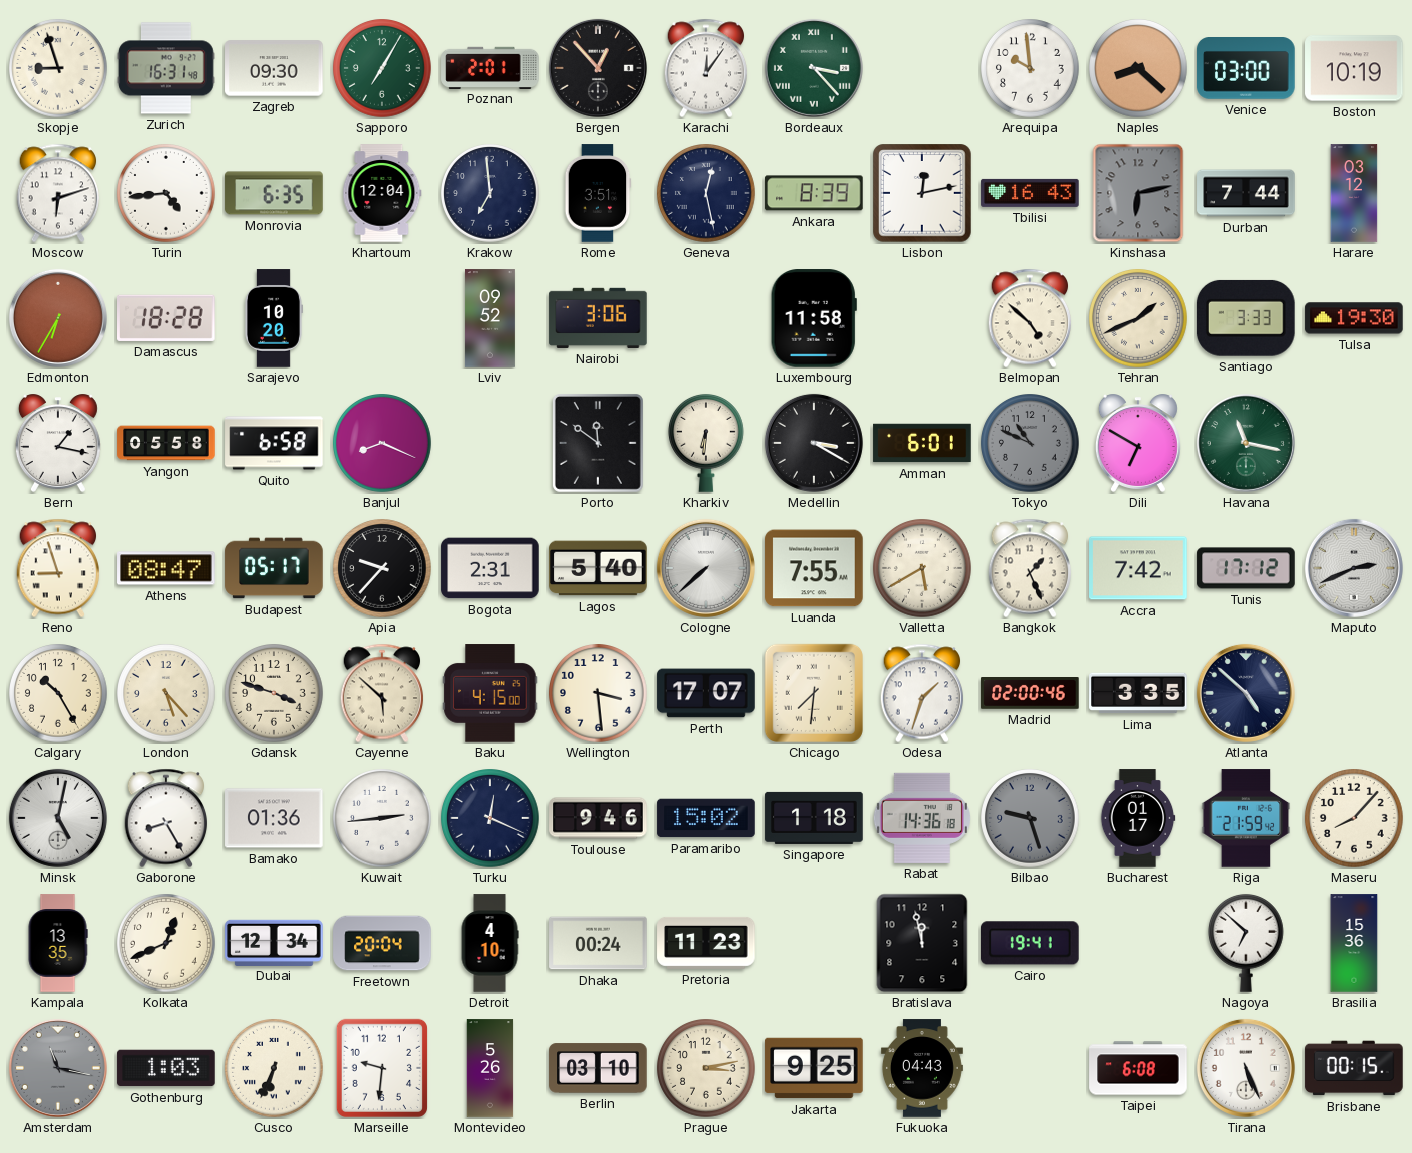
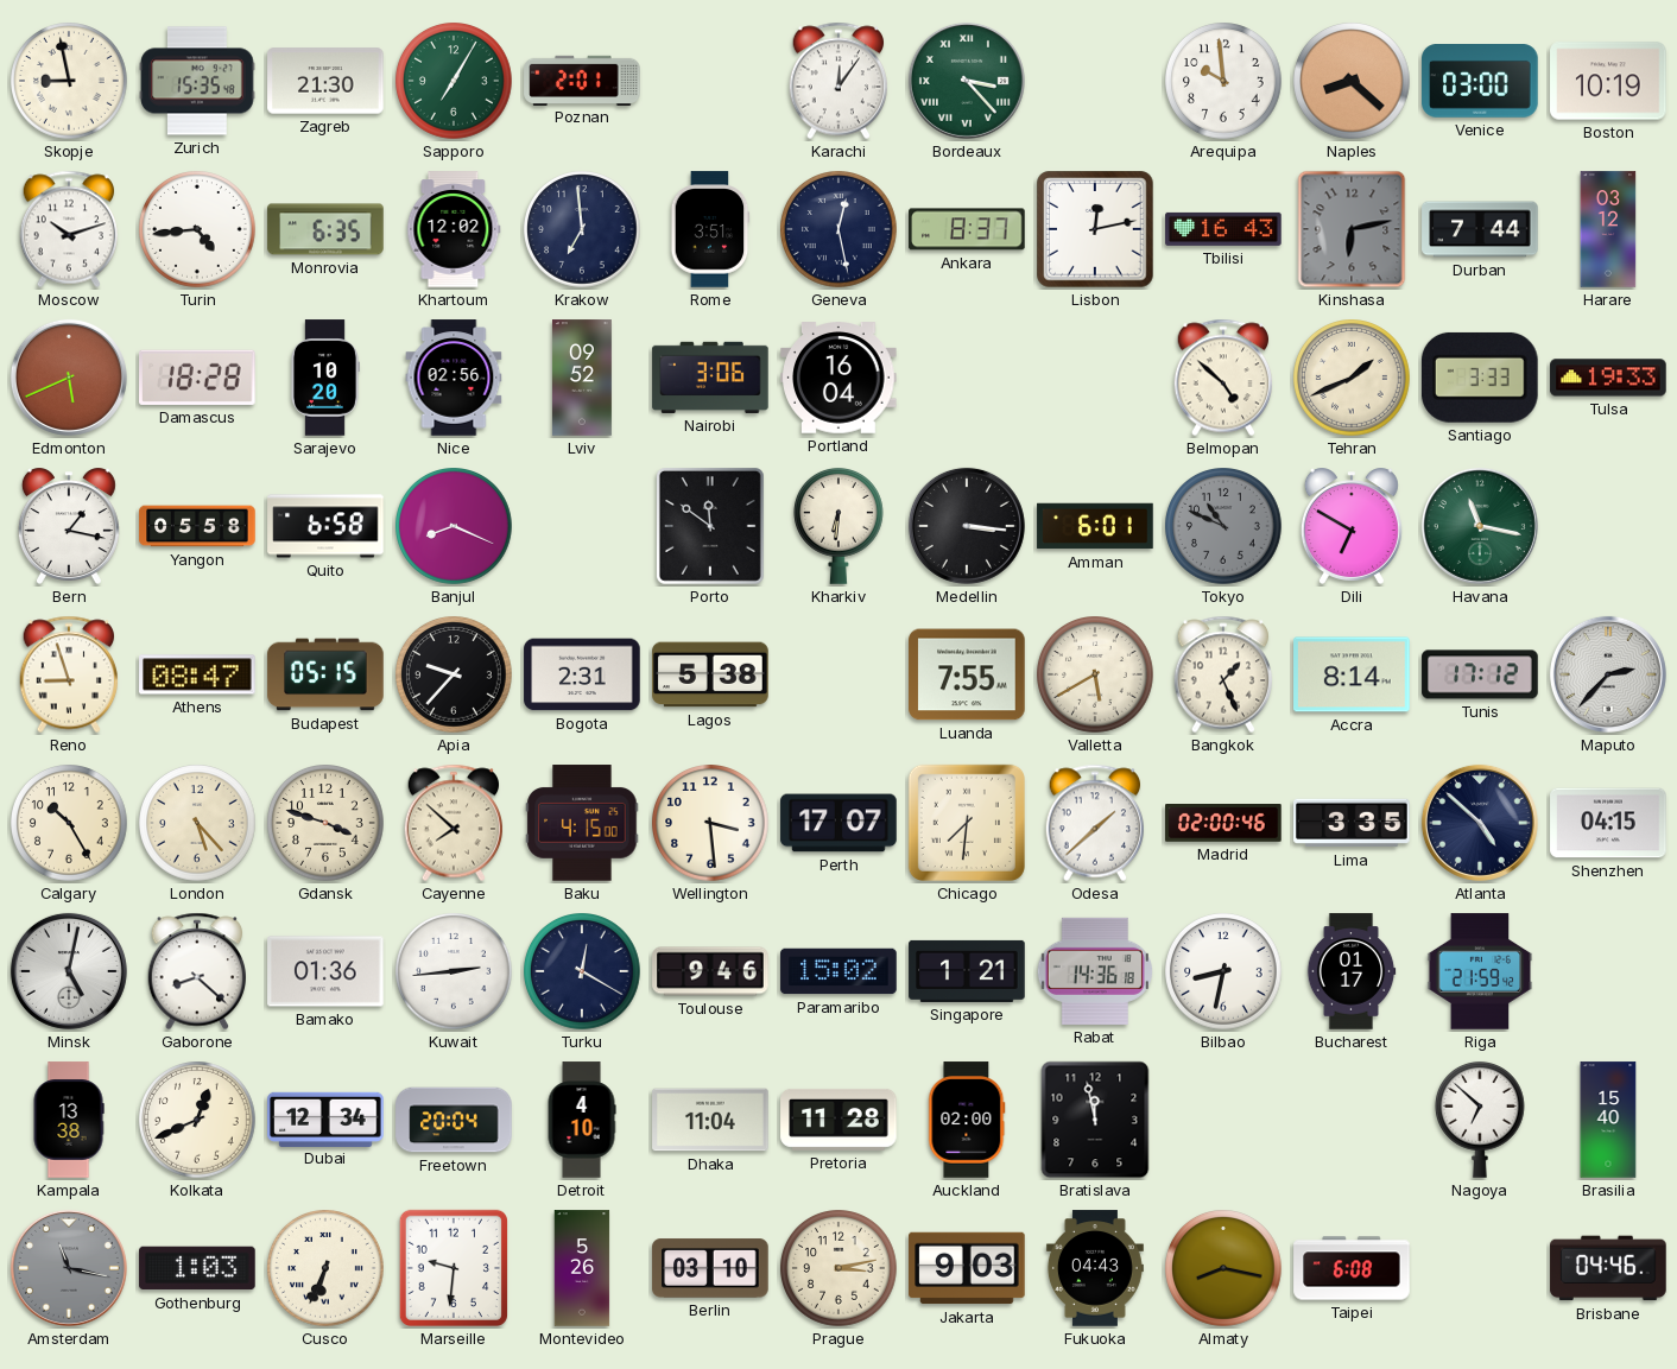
Skopje: 8:57 -> 8:58 (70, 82)
Zurich: 16:31 -> 15:35 (197, 81)
Zagreb: 09:30 -> 21:30 (325, 81)
Bergen: 12:53 -> none (598, 68)
Moscow: 6:12 -> 10:12 (69, 229)
Khartoum: 12:04 -> 12:02 (454, 229)
Ankara: 8:39 -> 8:37 (967, 229)
Edmonton: 6:35 -> 5:41 (69, 378)
Nice: none -> 02:56 (454, 378)
Portland: none -> 16:04 (838, 378)
Luxembourg: 11:58 -> none (814, 318)
Tulsa: 19:30 -> 19:33 (1608, 378)
Medellin: 3:20 -> 3:16 (967, 526)
Budapest: 05:17 -> 05:15 (325, 674)
Lagos: 5:40 -> 5:38 (710, 674)
Cologne: 7:38 -> none (706, 568)
Accra: 7:42 -> 8:14 (1352, 674)
Maputo: 2:41 -> 2:37 (1608, 674)
Cayenne: 5:52 -> 7:52 (454, 823)
Odesa: 1:33 -> 1:38 (1095, 823)
Shenzhen: none -> 04:15 (1608, 823)
Gaborone: 8:25 -> 8:22 (197, 971)
Turku: 12:19 -> 12:20 (583, 972)
Singapore: 1:18 -> 1:21 (967, 971)
Bilbao: 9:27 -> 8:32 (1224, 972)
Bilbao dial: grey -> white (1224, 972)
Maseru: 8:07 -> none (1355, 819)
Kampala: 13:35 -> 13:38 (69, 1120)
Dhaka: 00:24 -> 11:04 (710, 1120)
Pretoria: 11:23 -> 11:28 (838, 1120)
Auckland: none -> 02:00 (967, 1120)
Cairo: 19:41 -> none (1031, 943)
Brasilia: 15:36 -> 15:40 (1608, 1120)
Jakarta: 9:25 -> 9:03 (967, 1268)
Almaty: none -> 8:17 (1224, 1269)
Tirana: 5:26 -> none (1246, 1068)
Brisbane: 00:15 -> 04:46 (1608, 1268)
